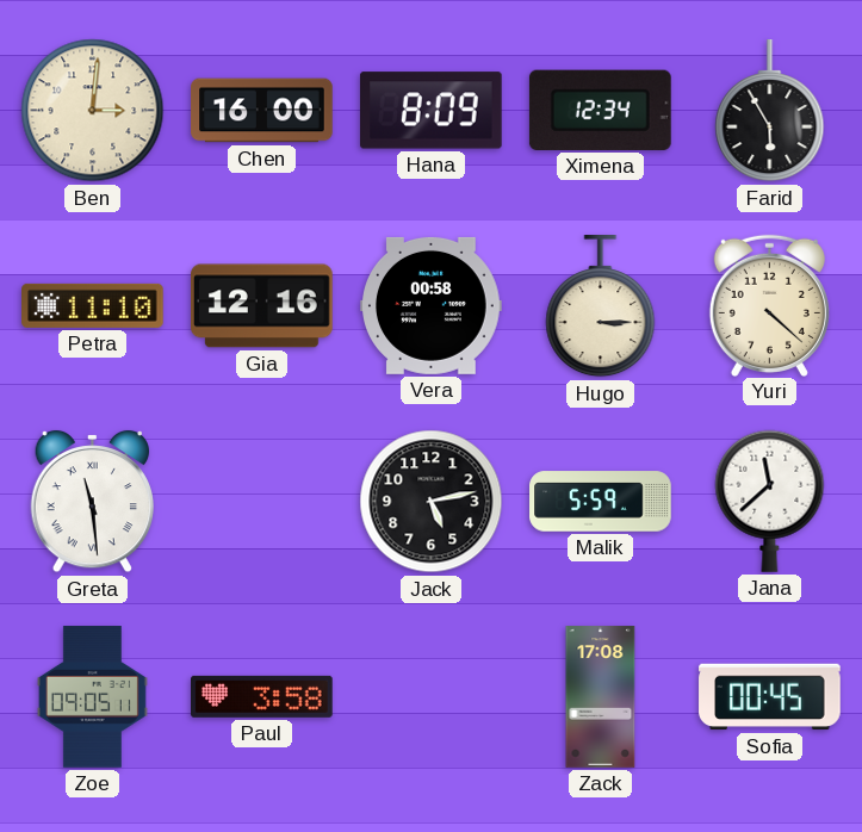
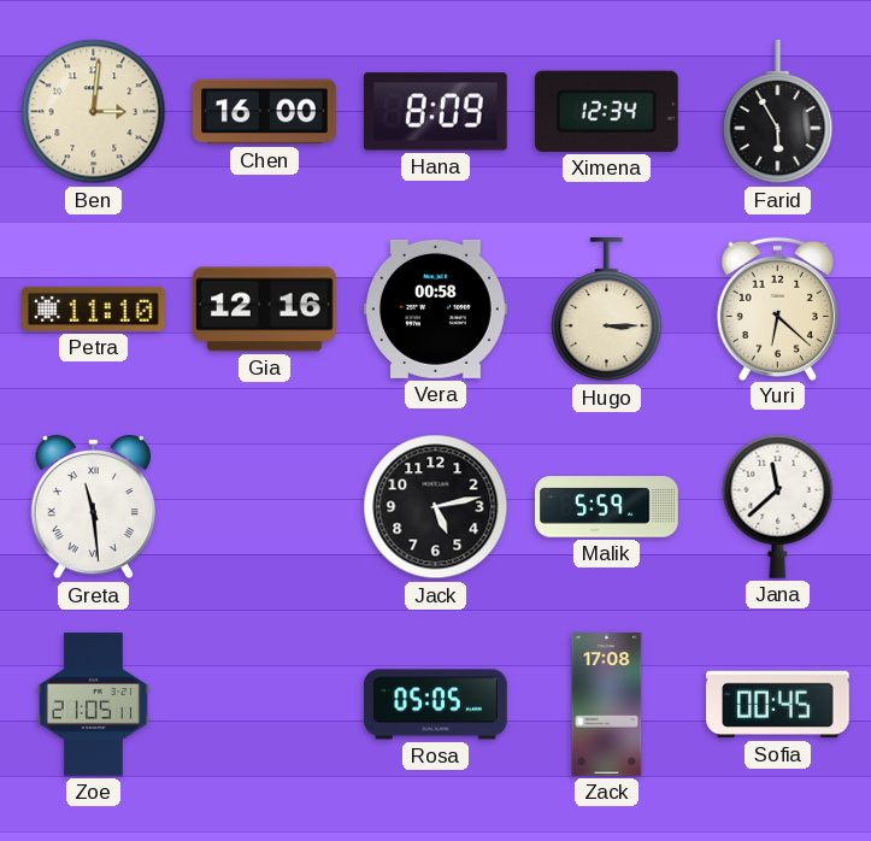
Yuri: 4:22 -> 6:22 (777, 308)
Zoe: 09:05 -> 21:05 (93, 705)
Paul: 3:58 -> none (262, 696)
Rosa: none -> 05:05 (436, 705)
